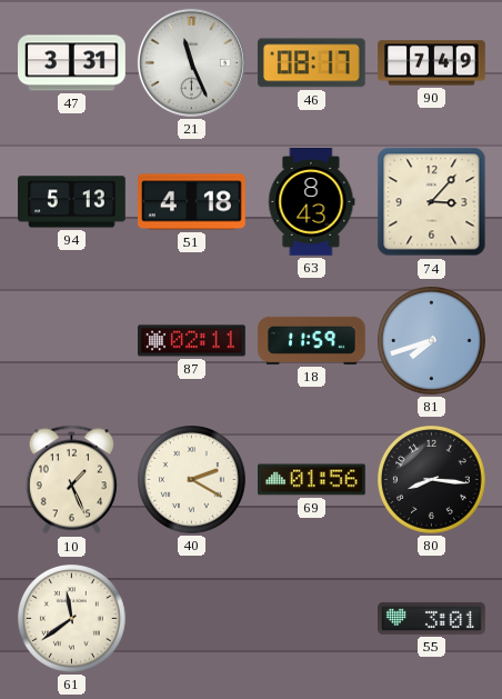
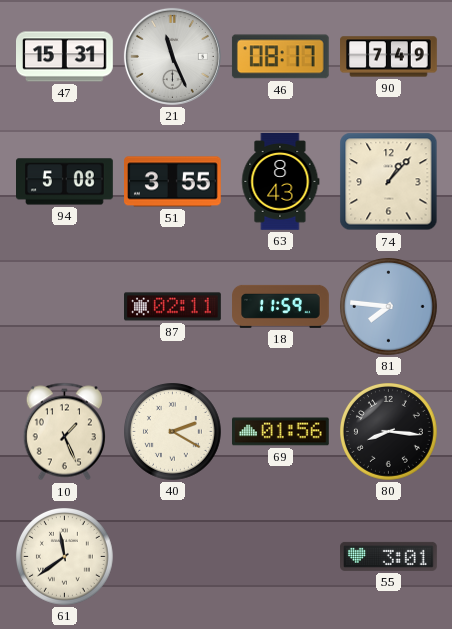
47: 3:31 -> 15:31 (65, 57)
94: 5:13 -> 5:08 (65, 182)
51: 4:18 -> 3:55 (173, 182)
74: 3:07 -> 1:07 (389, 182)
81: 7:42 -> 7:46 (389, 307)
